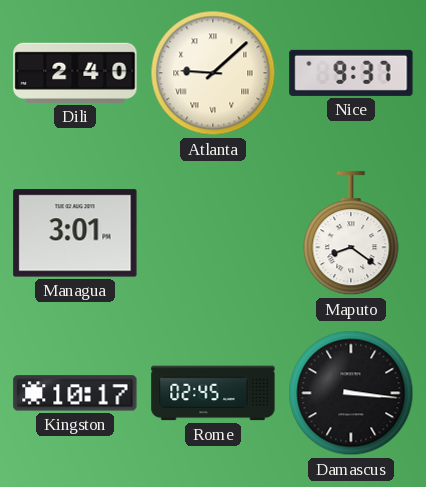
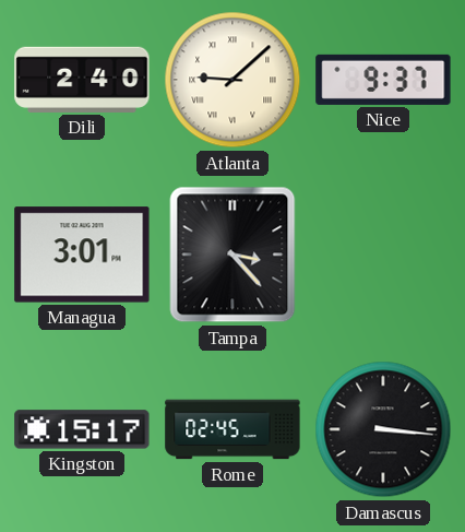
Tampa: none -> 3:23 (233, 255)
Maputo: 8:21 -> none (351, 234)
Kingston: 10:17 -> 15:17 (82, 429)
